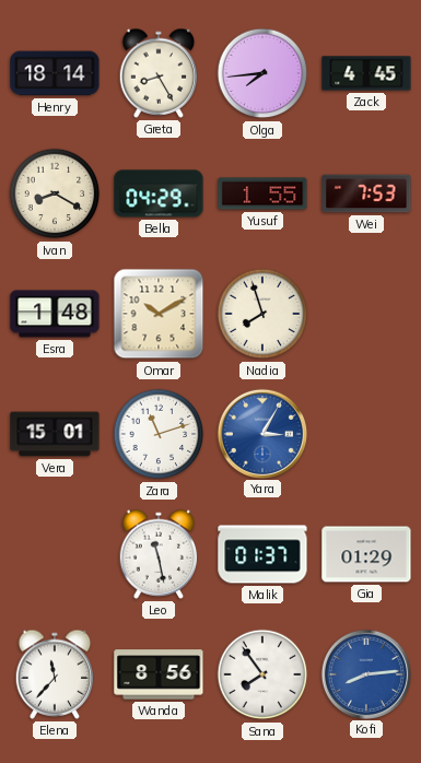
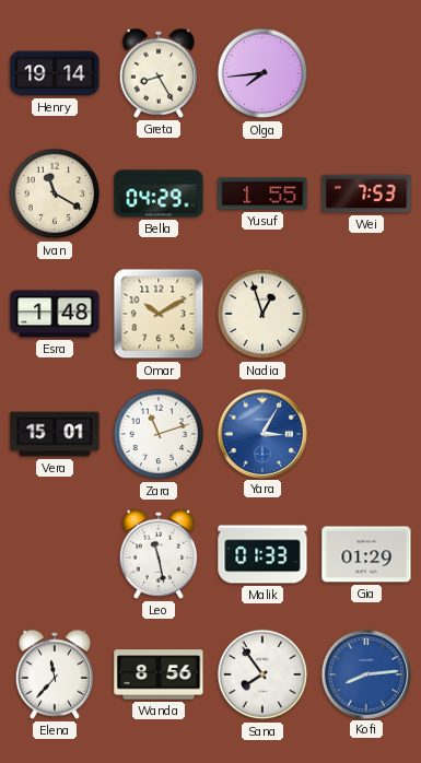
Henry: 18:14 -> 19:14 (55, 73)
Zack: 4:45 -> none (366, 73)
Ivan: 8:20 -> 11:20 (55, 193)
Nadia: 7:57 -> 12:57 (262, 314)
Malik: 01:37 -> 01:33 (262, 554)
